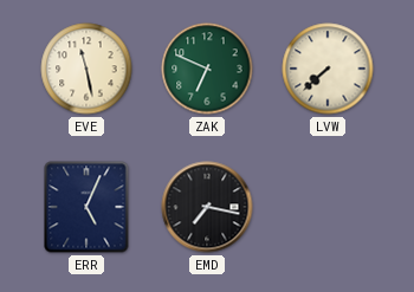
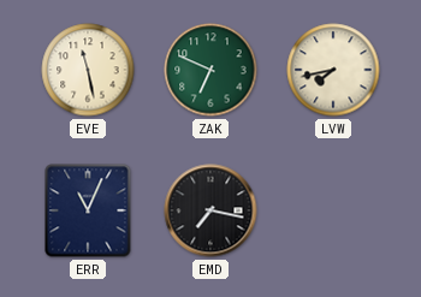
LVW: 7:38 -> 7:43 (333, 70)
ERR: 5:04 -> 11:04 (88, 210)
